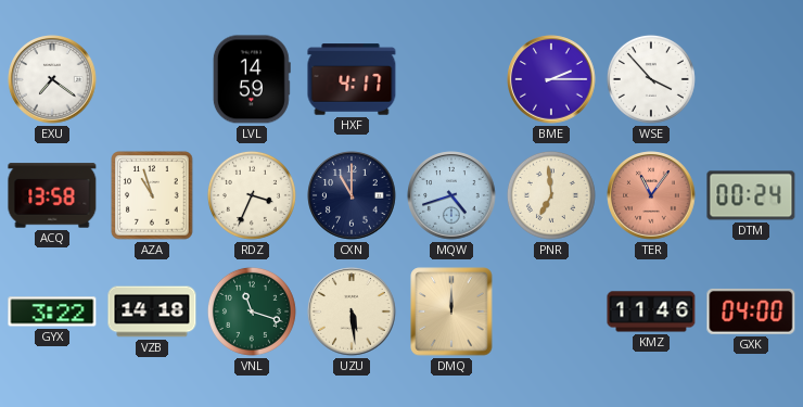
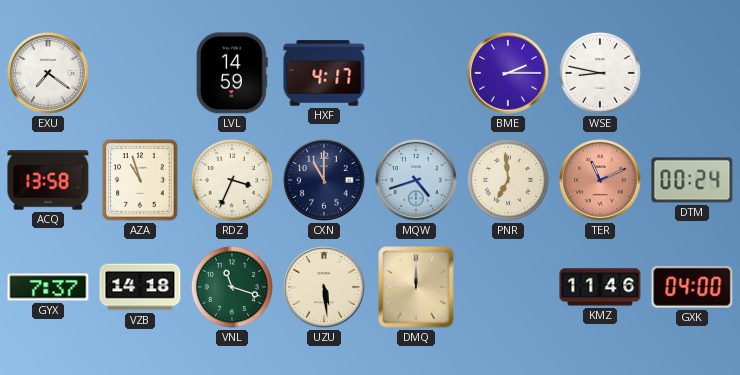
WSE: 3:53 -> 8:47 (600, 73)
TER: 11:06 -> 11:11 (600, 180)
GYX: 3:22 -> 7:37 (48, 287)
